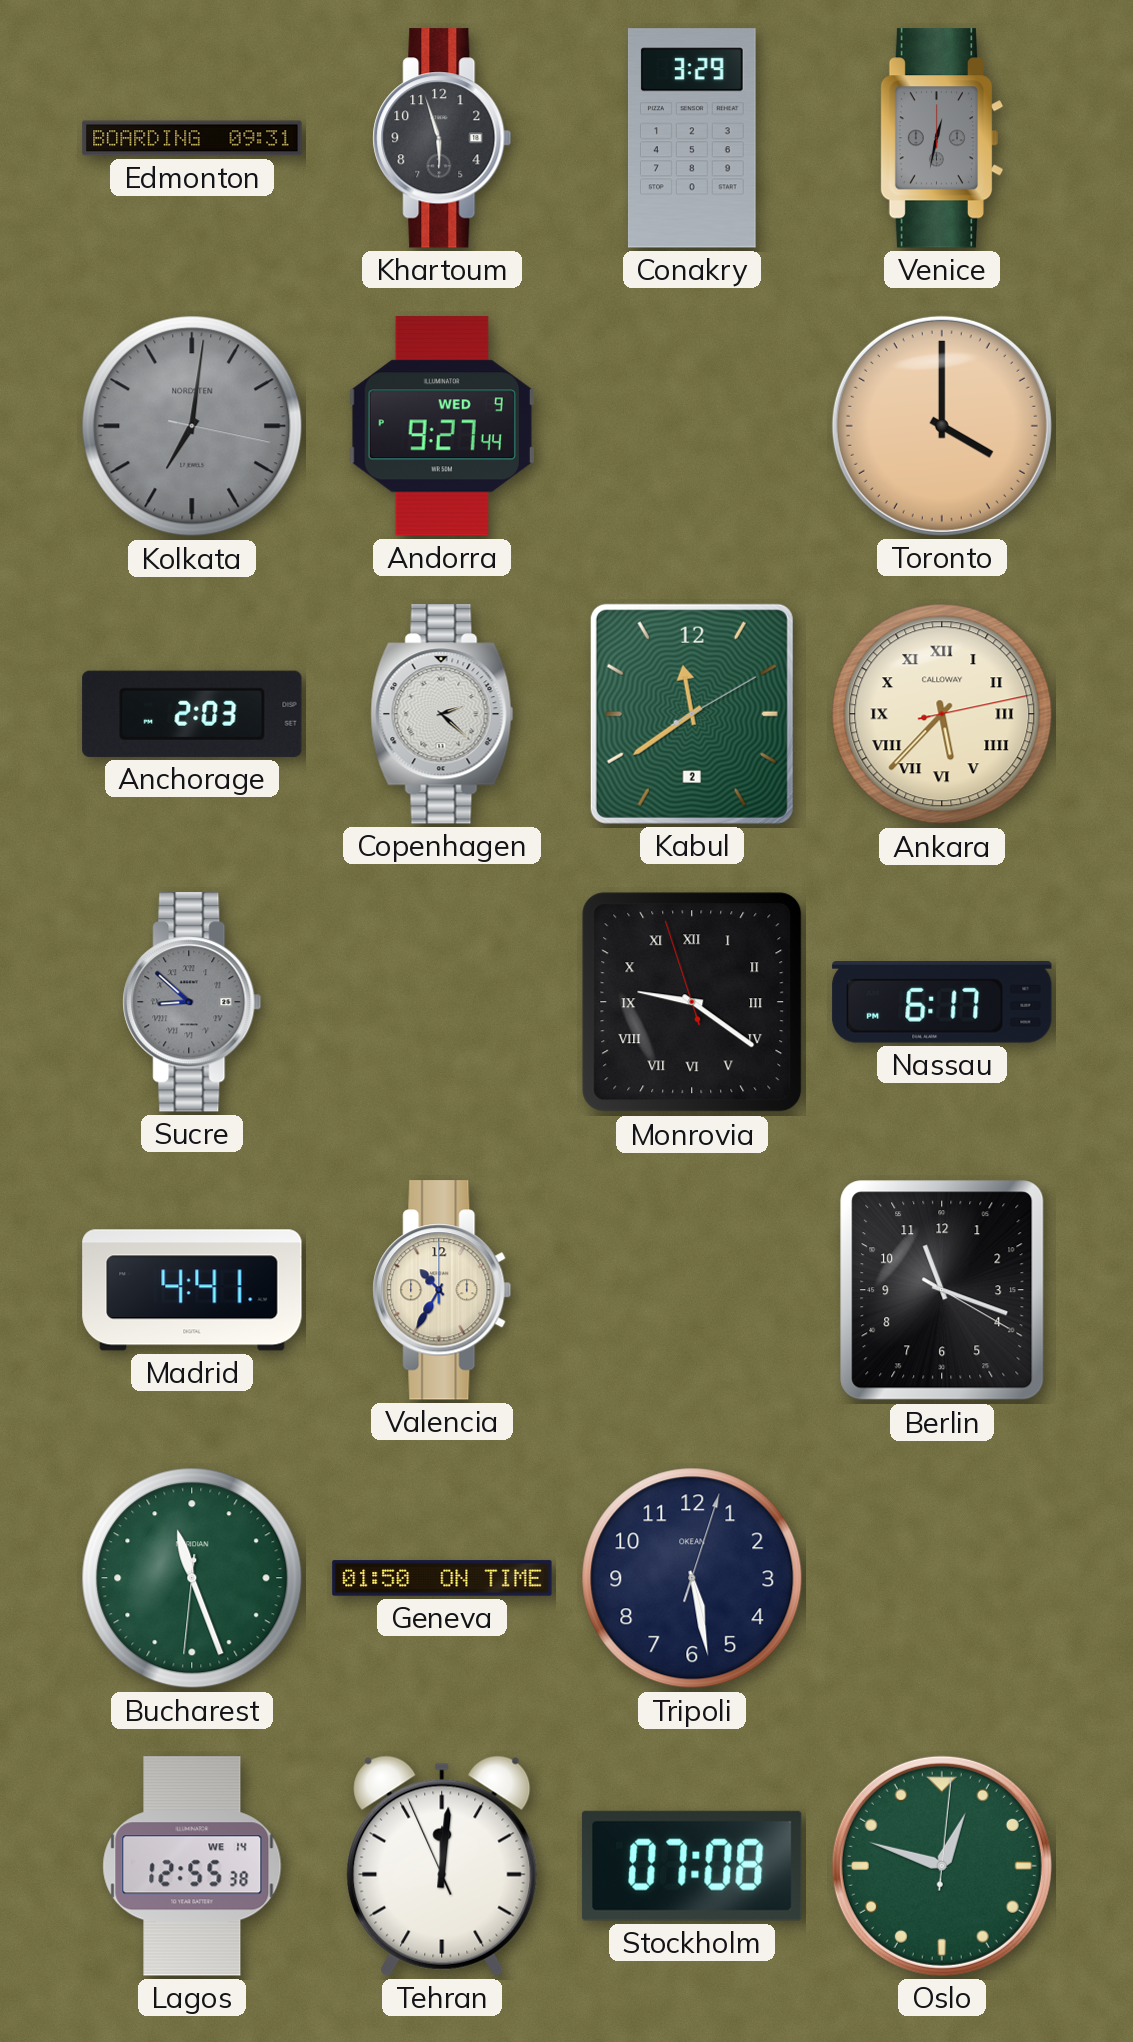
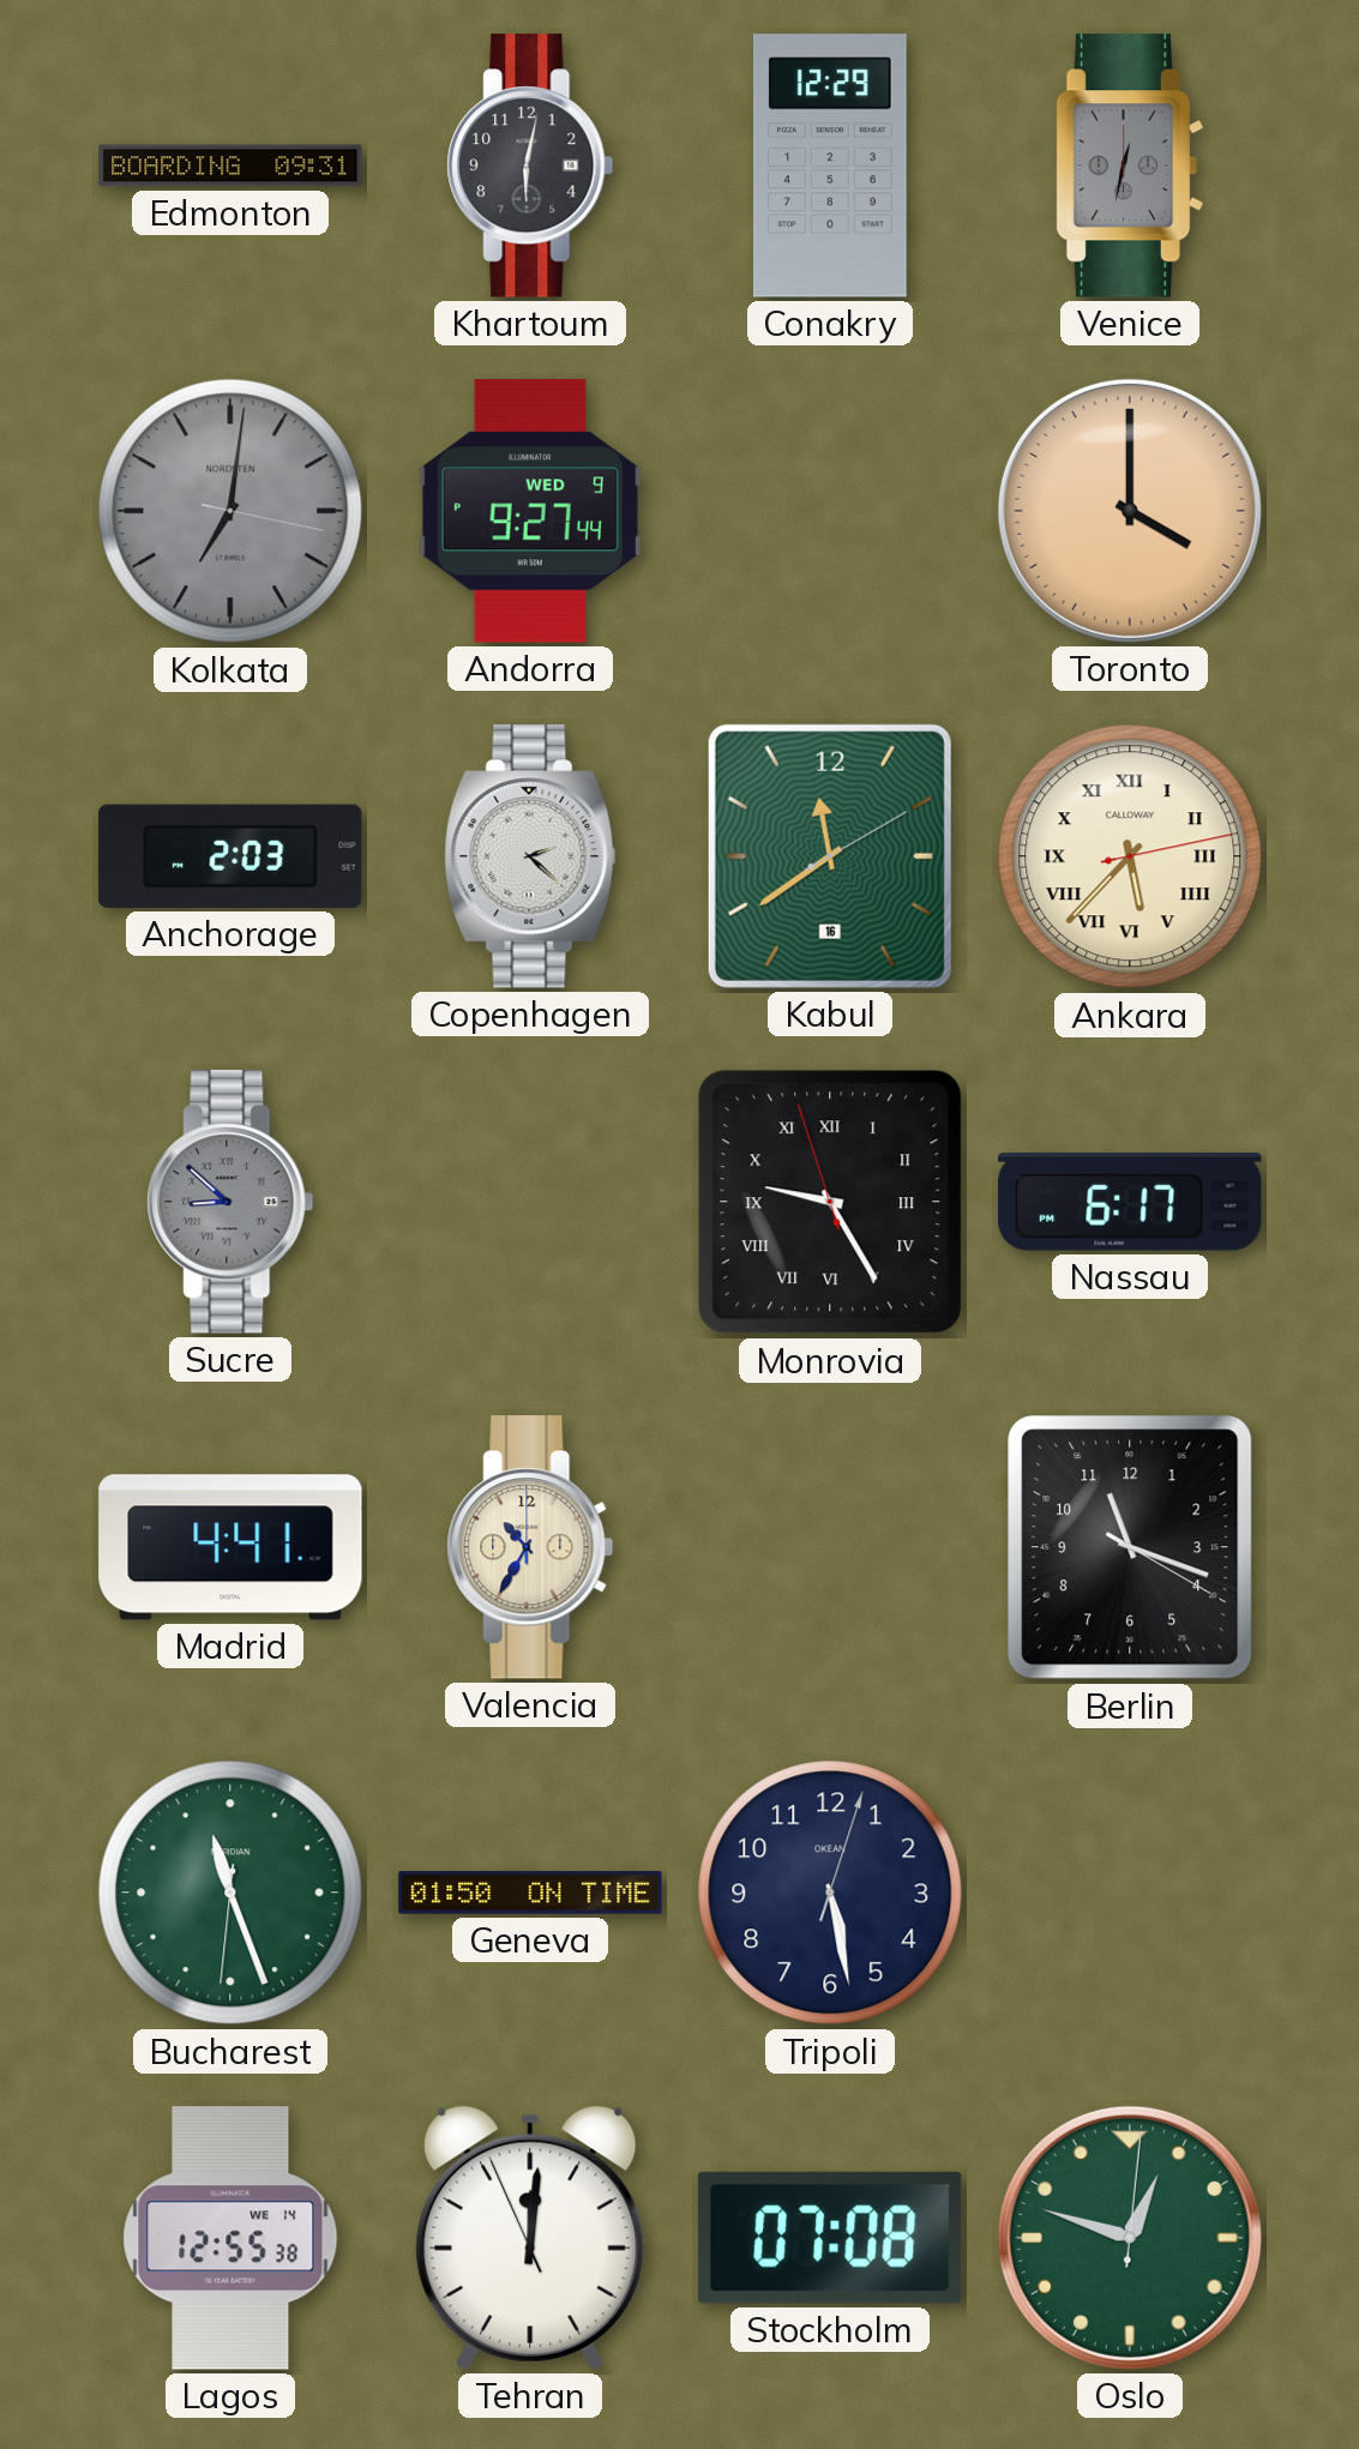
Khartoum: 5:57 -> 6:02 (530, 166)
Conakry: 3:29 -> 12:29 (830, 166)
Kabul date: 2 -> 16 (830, 856)
Monrovia: 9:20 -> 9:24 (830, 1202)
